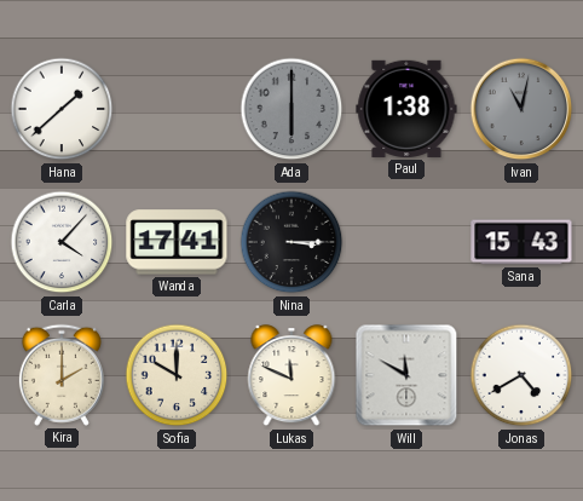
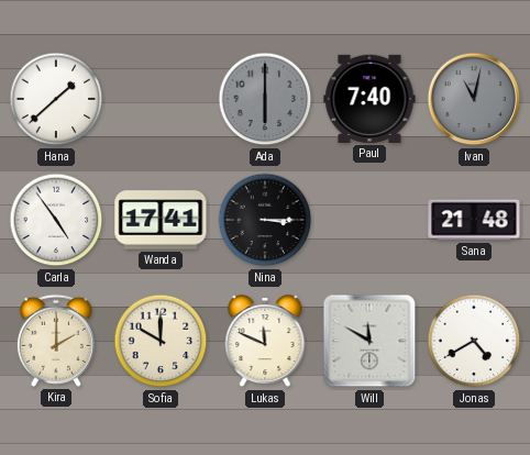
Paul: 1:38 -> 7:40 (369, 99)
Carla: 4:07 -> 4:54 (56, 220)
Sana: 15:43 -> 21:48 (474, 220)
